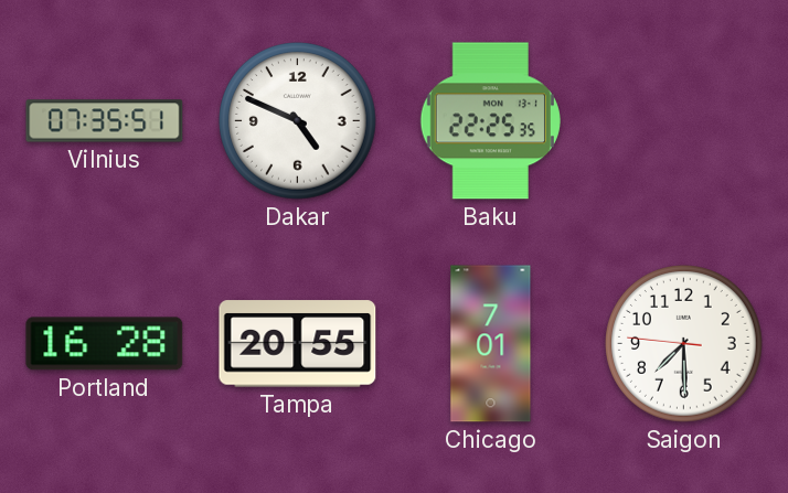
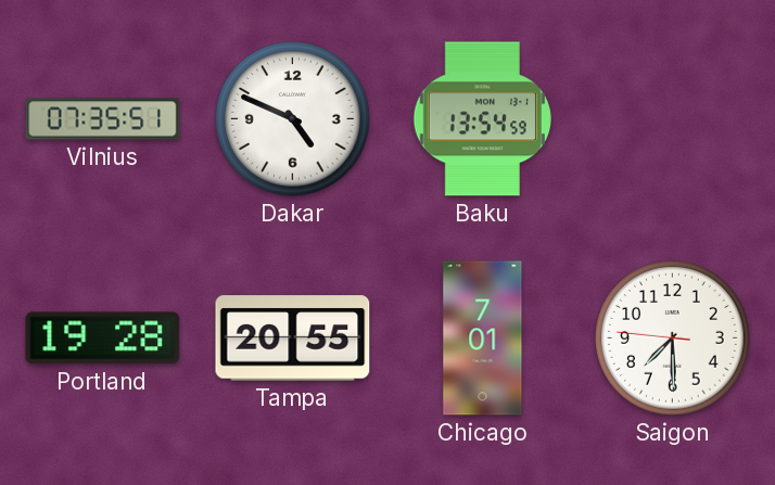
Baku: 22:25 -> 13:54 (482, 119)
Portland: 16:28 -> 19:28 (103, 339)
